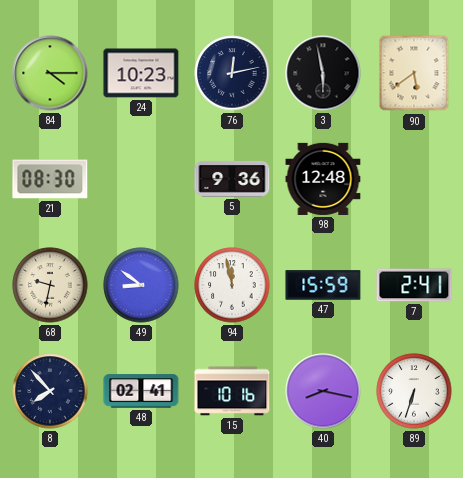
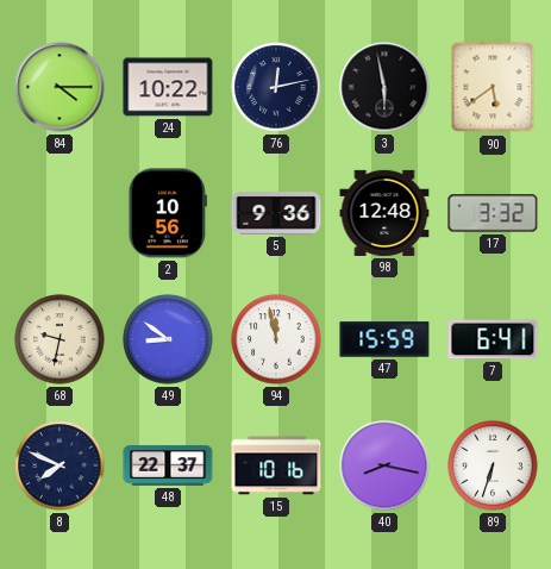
24: 10:23 -> 10:22 (168, 87)
21: 08:30 -> none (50, 179)
2: none -> 10:56 (168, 213)
17: none -> 3:32 (493, 213)
7: 2:41 -> 6:41 (493, 339)
8: 7:53 -> 7:49 (60, 465)
48: 02:41 -> 22:37 (168, 465)
